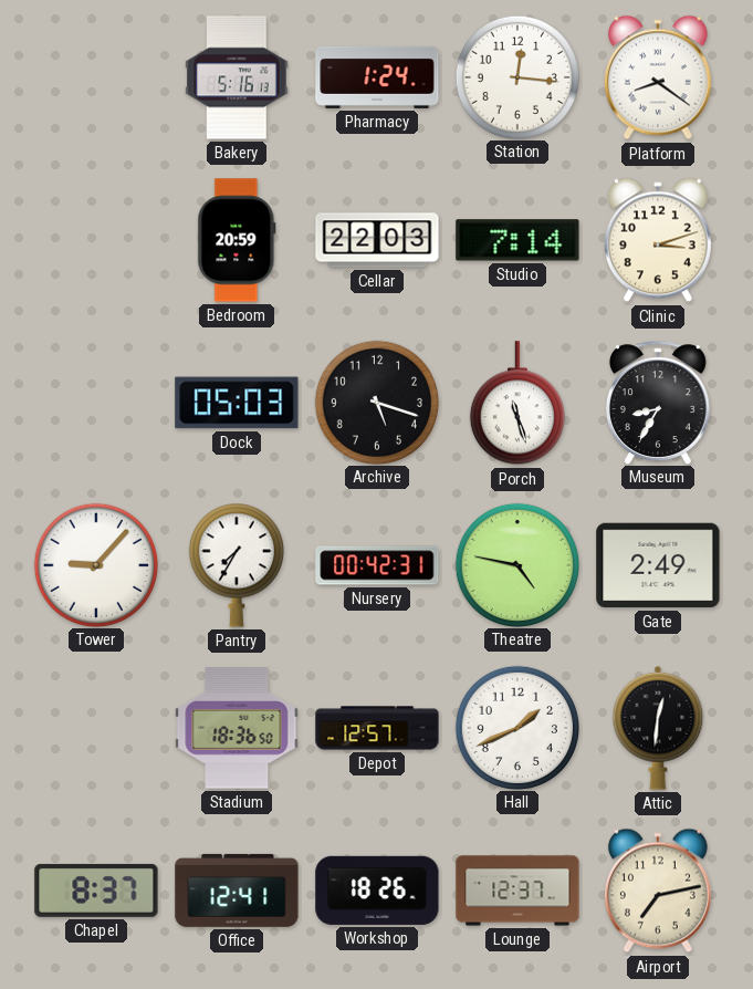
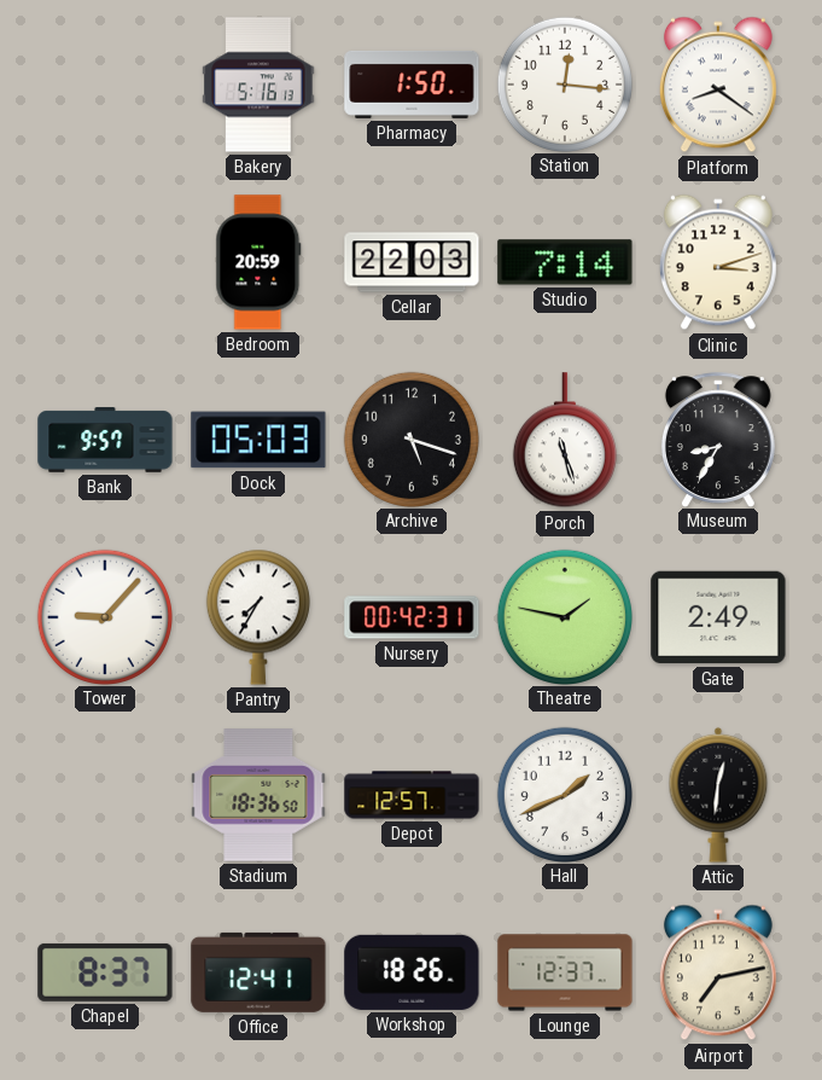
Pharmacy: 1:24 -> 1:50 (412, 85)
Bank: none -> 9:57 (105, 440)
Theatre: 4:47 -> 1:47 (564, 616)
